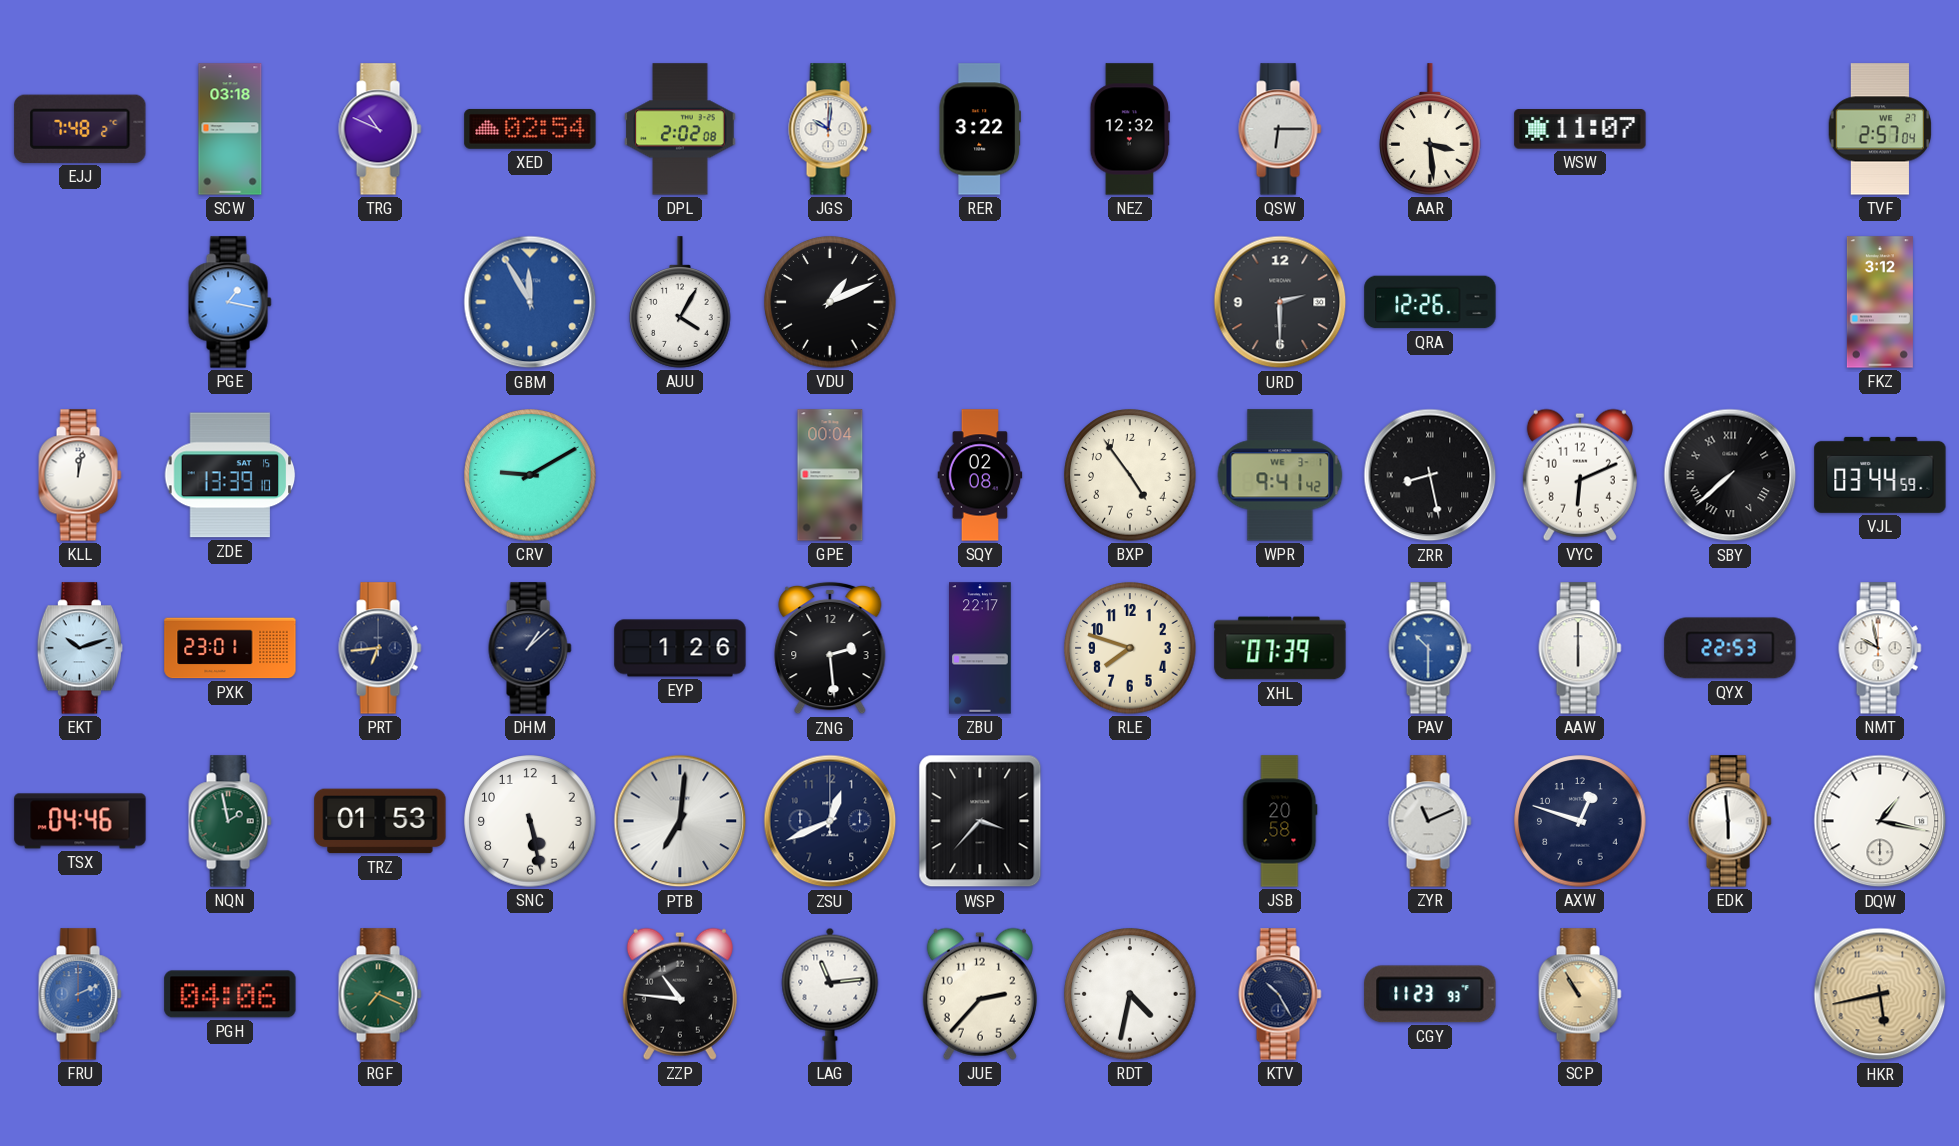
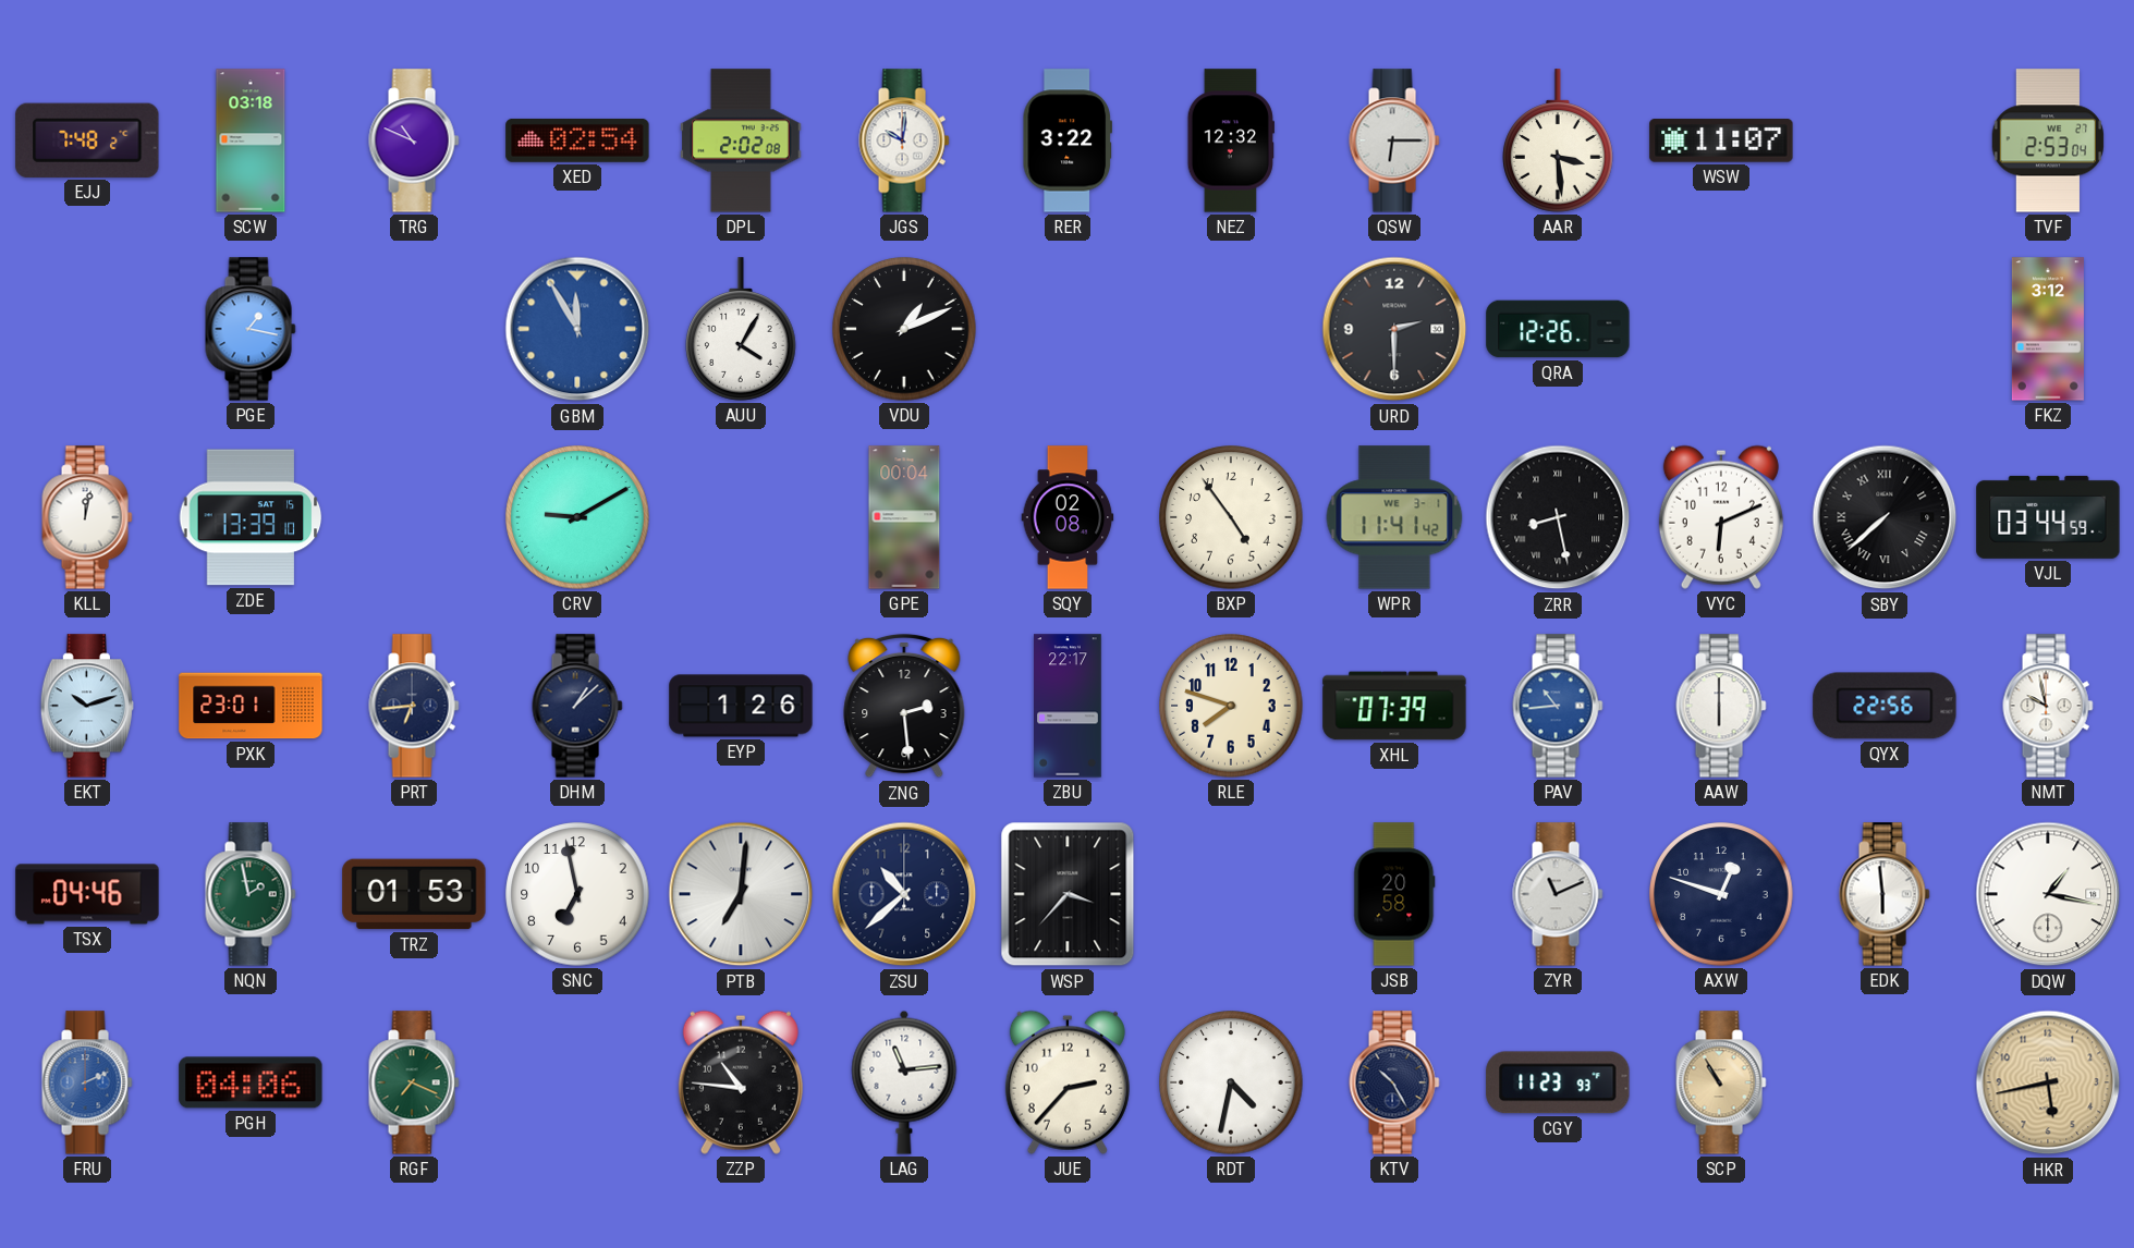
TVF: 2:57 -> 2:53 (2047, 140)
WPR: 9:41 -> 11:41 (1394, 517)
PAV: 10:30 -> 10:44 (1558, 706)
QYX: 22:53 -> 22:56 (1885, 706)
SNC: 5:28 -> 6:58 (577, 894)
ZSU: 12:41 -> 10:38 (904, 894)
